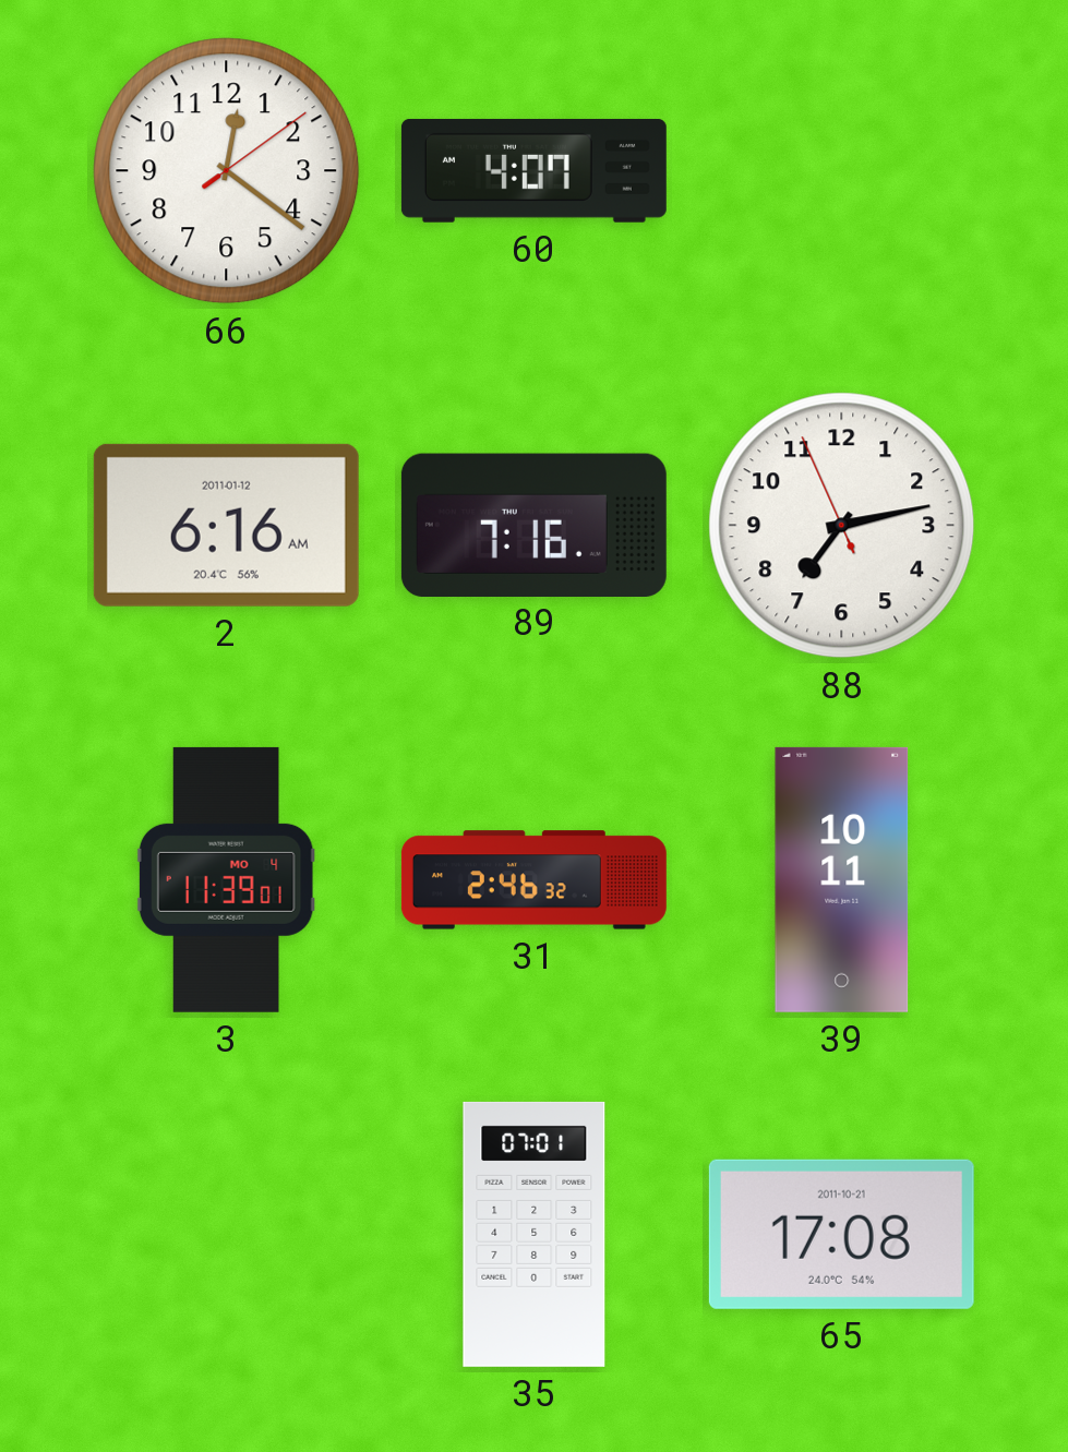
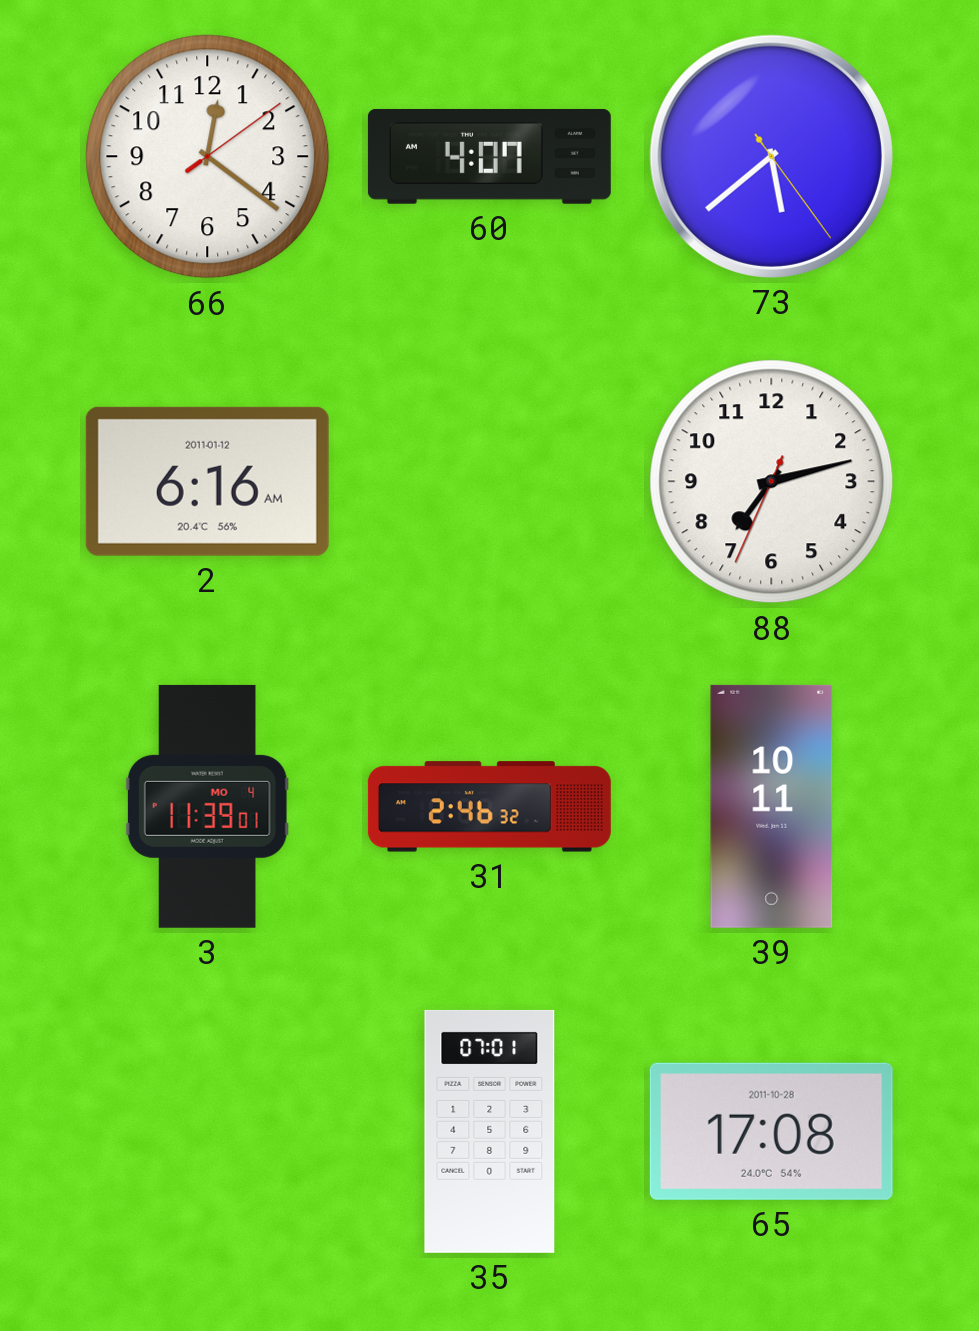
73: none -> 5:38 (771, 156)
89: 7:16 -> none (533, 525)
88: 7:12:56 -> 7:12:34 (772, 482)
65 date: 2011-10-21 -> 2011-10-28 (771, 1131)
